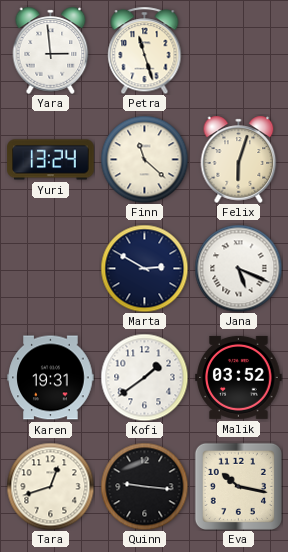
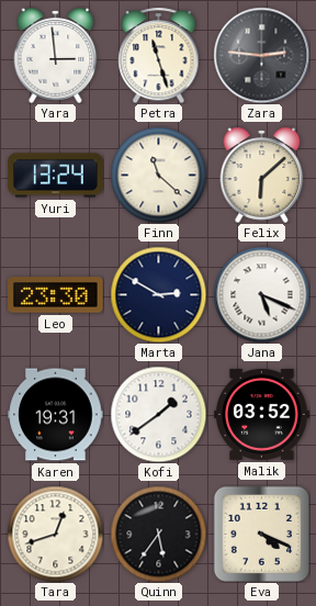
Zara: none -> 2:46 (261, 55)
Felix: 6:03 -> 6:08 (262, 175)
Leo: none -> 23:30 (56, 295)
Quinn: 9:16 -> 5:36 (158, 534)
Eva: 10:17 -> 4:19 (261, 534)
